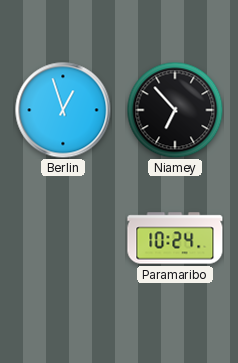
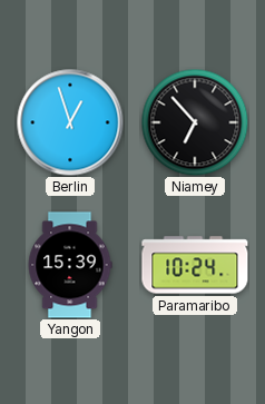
Yangon: none -> 15:39 (70, 265)
